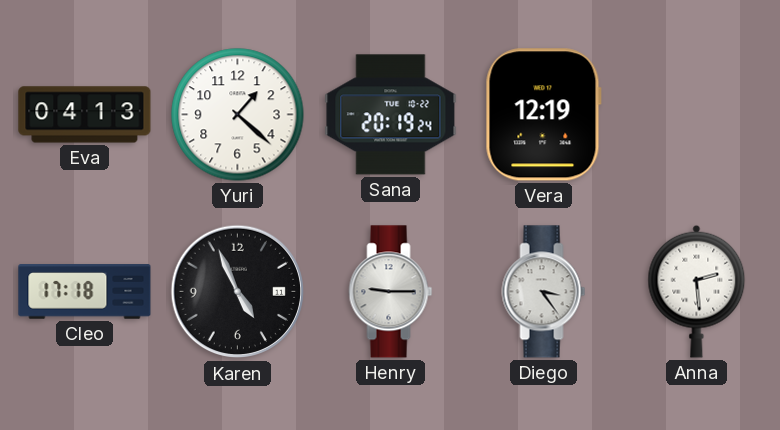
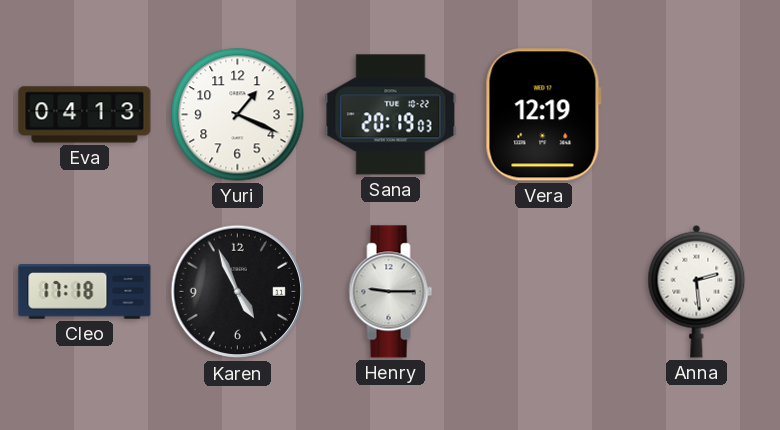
Yuri: 1:22 -> 1:19 (238, 115)
Sana: 20:19:24 -> 20:19:03 (391, 115)
Diego: 3:24 -> none (544, 292)
